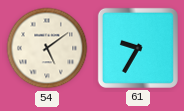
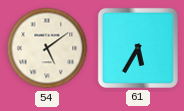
61: 9:35 -> 5:35 (138, 48)
